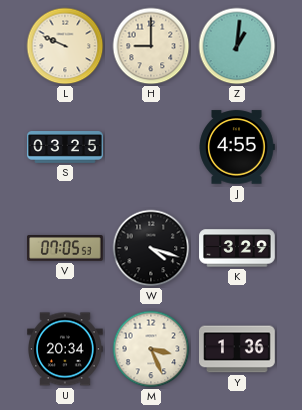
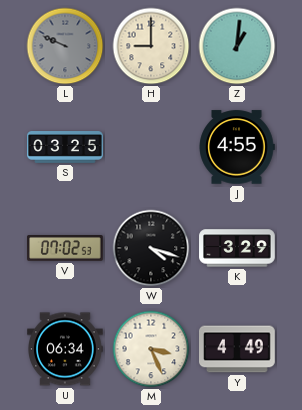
L dial: cream -> grey (65, 46)
V: 07:05 -> 07:02 (65, 249)
U: 20:34 -> 06:34 (66, 349)
Y: 1:36 -> 4:49 (237, 349)
